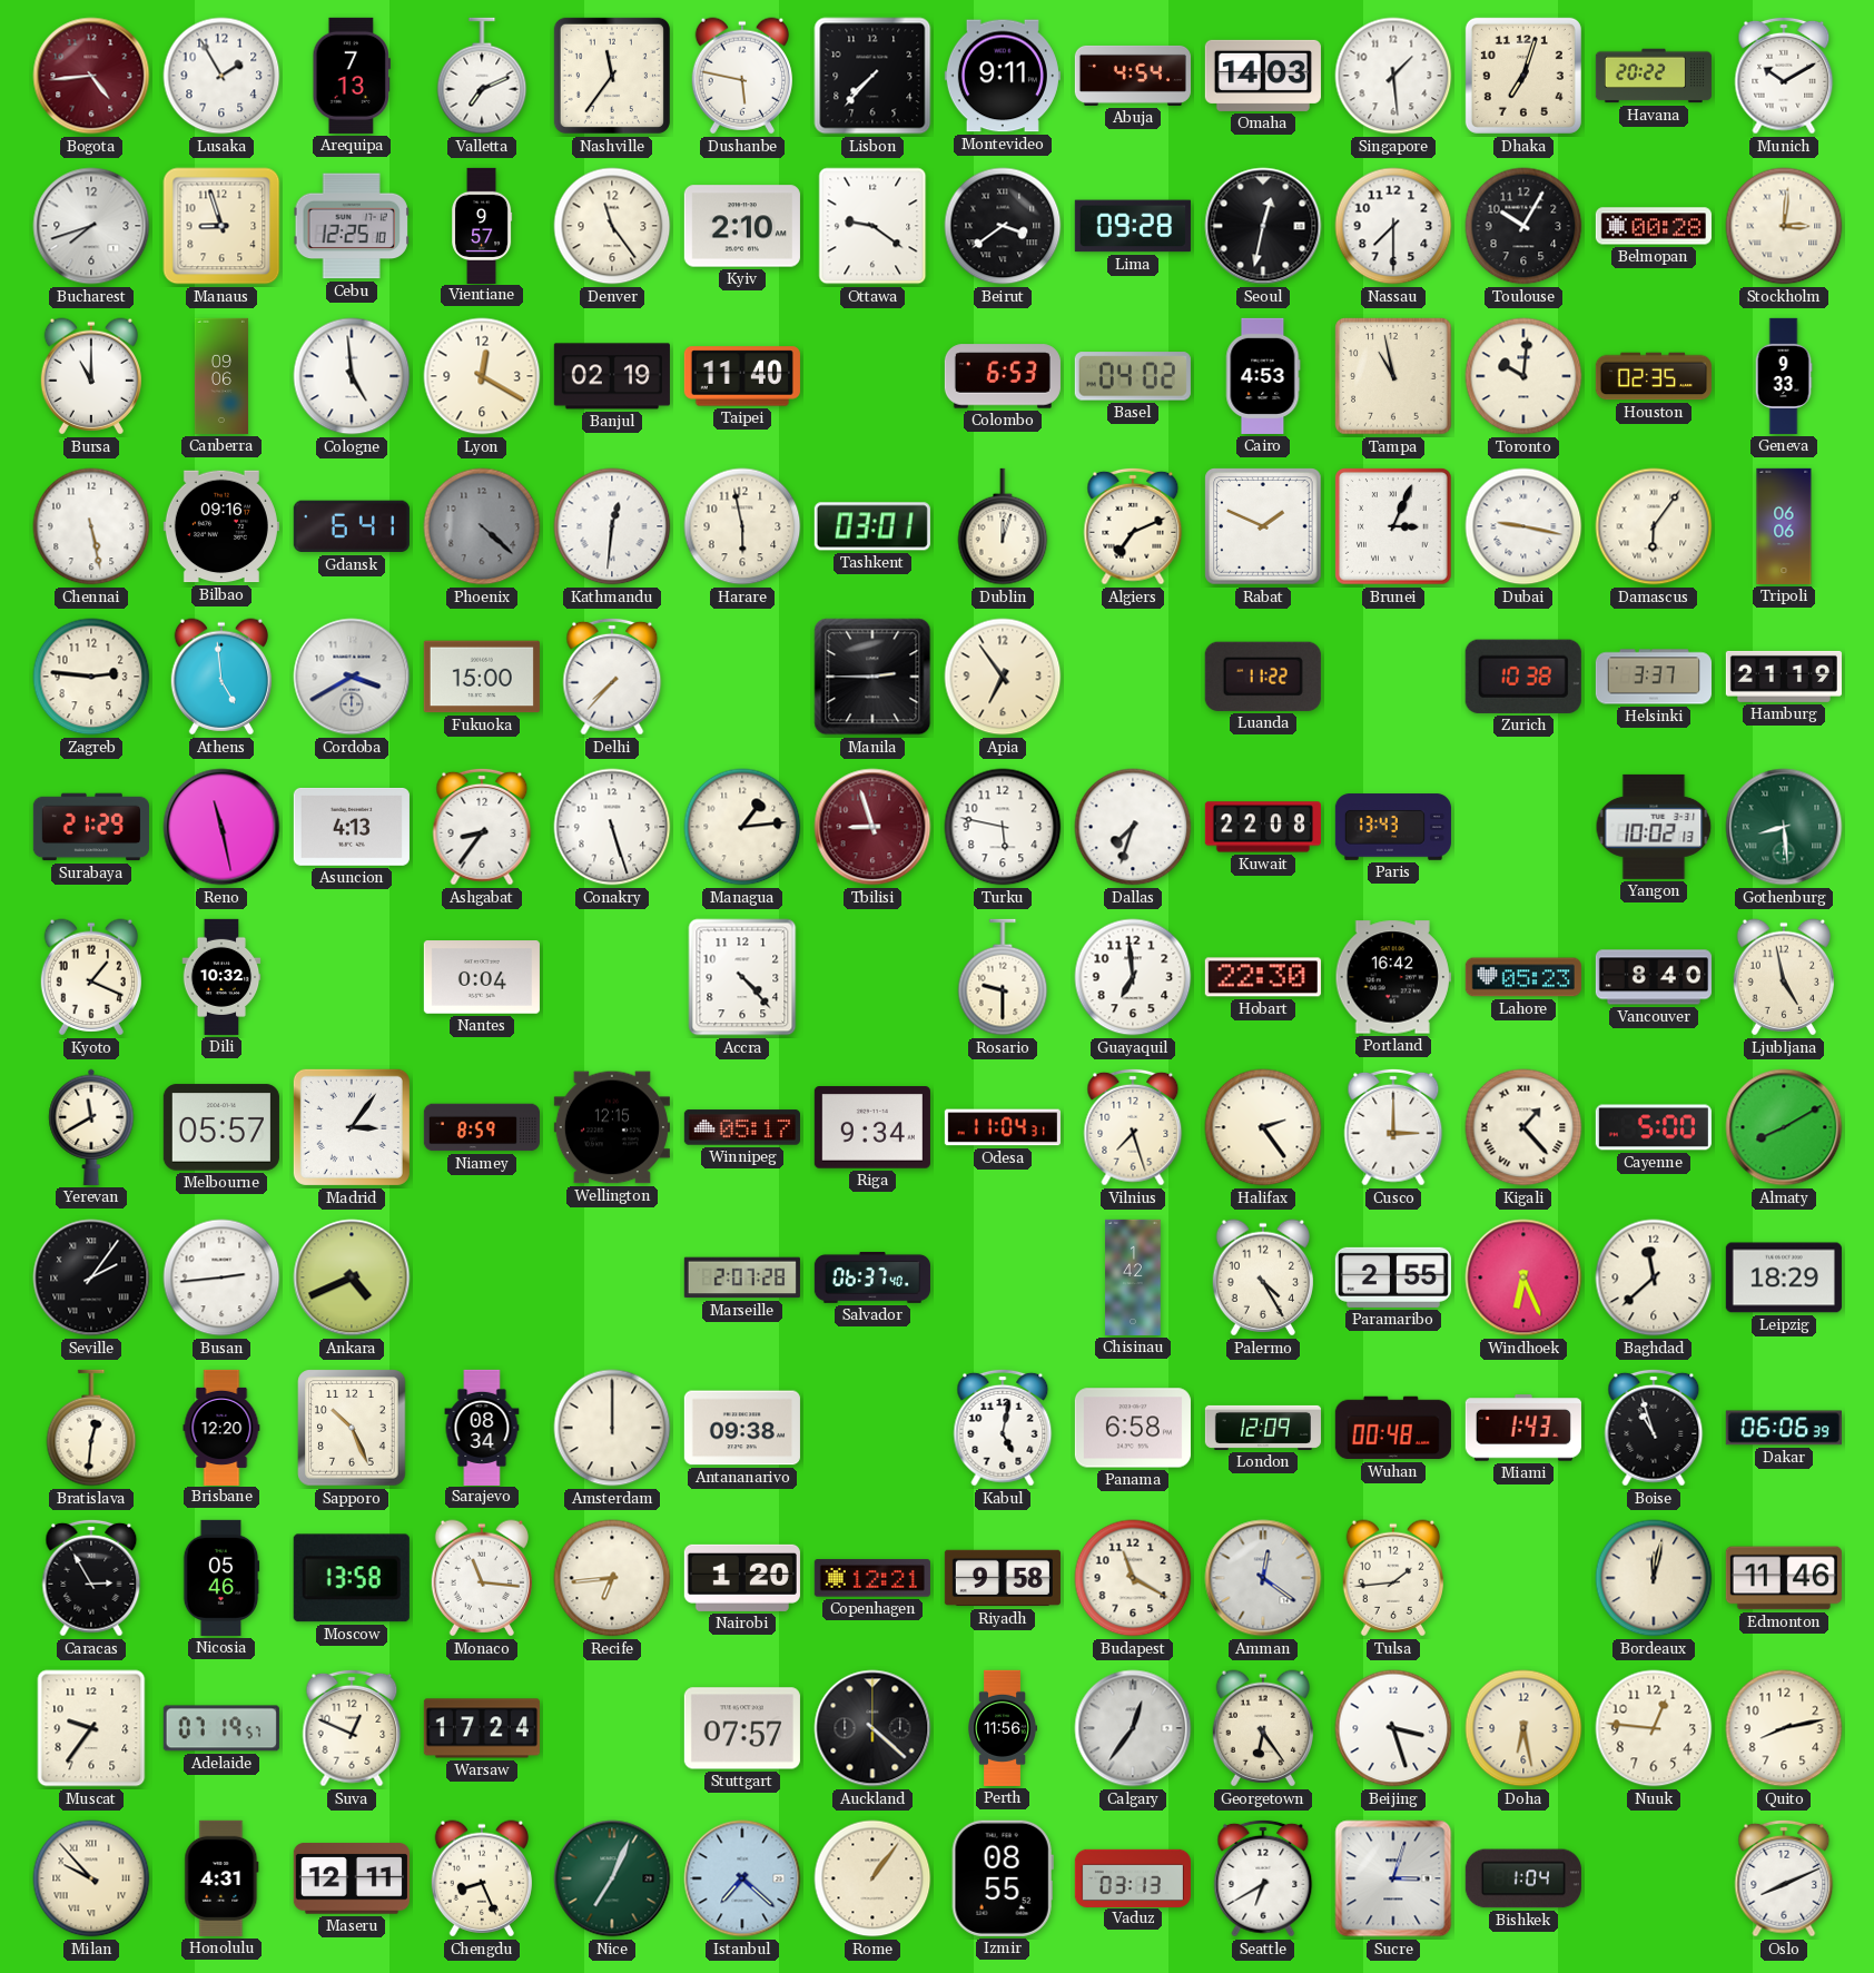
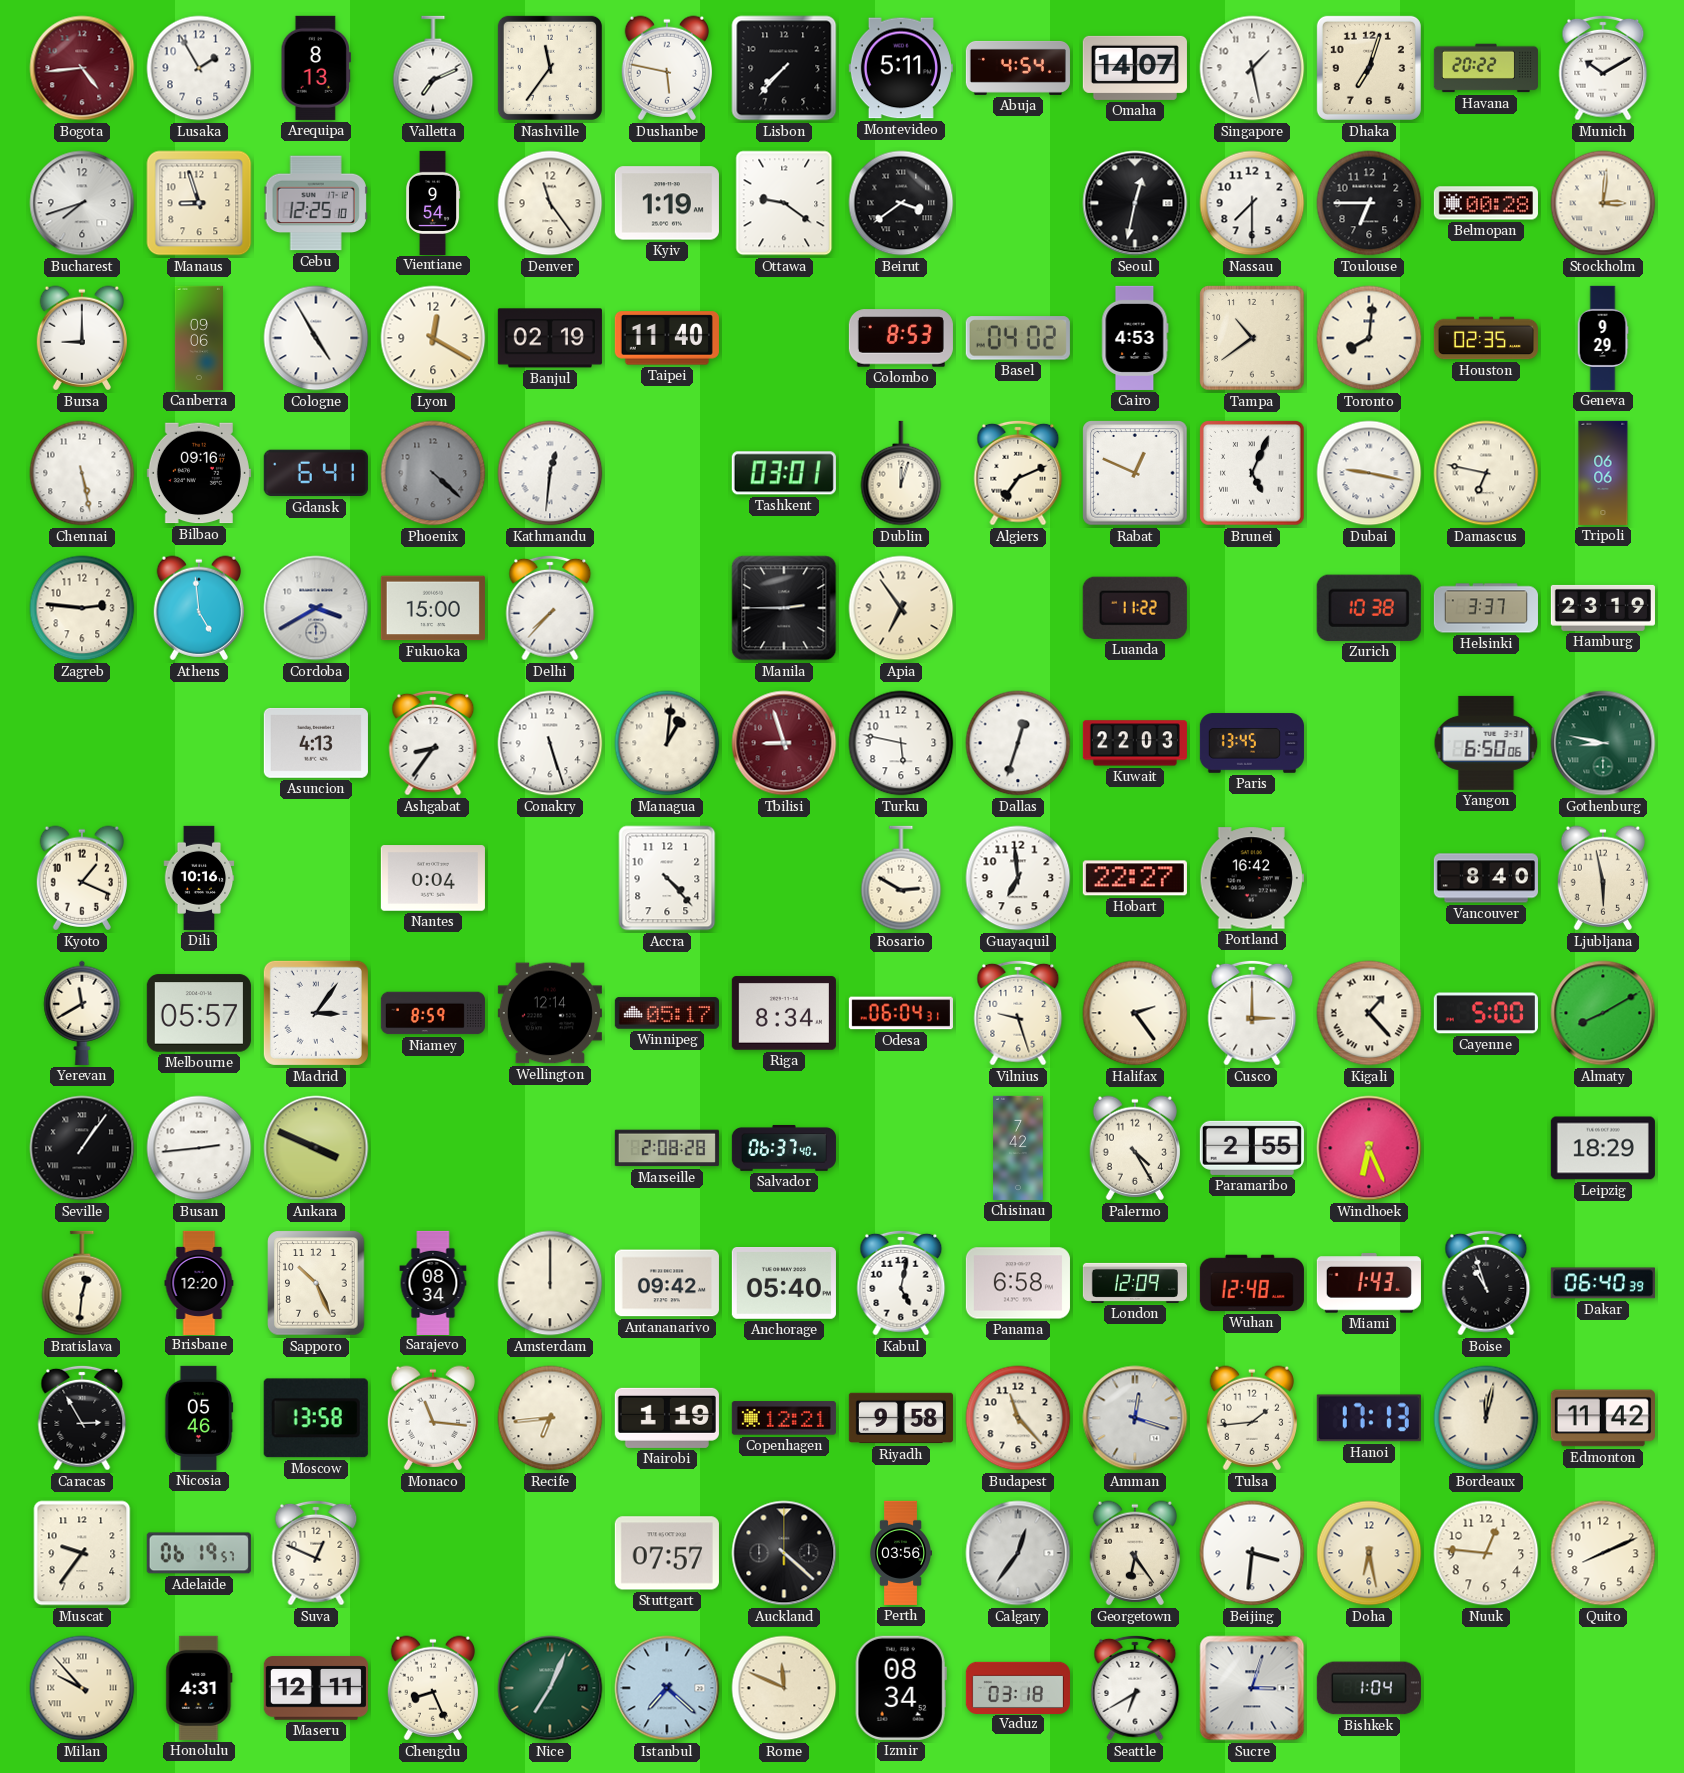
Arequipa: 7:13 -> 8:13 (315, 68)
Montevideo: 9:11 -> 5:11 (901, 68)
Omaha: 14:03 -> 14:07 (1135, 68)
Singapore: 1:29 -> 1:28 (1252, 68)
Vientiane: 9:57 -> 9:54 (434, 202)
Kyiv: 2:10 -> 1:19 (667, 203)
Lima: 09:28 -> none (1133, 226)
Toulouse: 10:05 -> 6:45 (1369, 203)
Bursa: 11:00 -> 9:00 (82, 338)
Cologne: 4:59 -> 4:55 (316, 338)
Colombo: 6:53 -> 8:53 (901, 338)
Tampa: 10:58 -> 10:39 (1252, 338)
Toronto: 10:01 -> 8:01 (1369, 338)
Geneva: 9:33 -> 9:29 (1603, 338)
Harare: 5:58 -> none (742, 526)
Rabat: 1:49 -> 12:49 (1135, 473)
Brunei: 3:04 -> 5:04 (1252, 473)
Damascus: 6:06 -> 6:47 (1486, 473)
Hamburg: 21:19 -> 23:19 (1603, 608)
Surabaya: 21:29 -> none (91, 827)
Reno: 11:28 -> none (221, 827)
Managua: 1:14 -> 1:01 (667, 743)
Dallas: 7:33 -> 12:33 (1018, 743)
Kuwait: 22:08 -> 22:03 (1135, 743)
Paris: 13:43 -> 13:45 (1252, 743)
Yangon: 10:02 -> 6:50 (1486, 743)
Gothenburg: 8:29 -> 8:47 (1603, 743)
Dili: 10:32 -> 10:16 (199, 878)
Rosario: 9:30 -> 2:50 (901, 878)
Hobart: 22:30 -> 22:27 (1135, 878)
Lahore: 05:23 -> none (1523, 977)
Ljubljana: 4:58 -> 5:58 (1603, 878)
Wellington: 12:15 -> 12:14 (550, 1013)
Riga: 9:34 -> 8:34 (784, 1013)
Odesa: 11:04 -> 06:04 (901, 1013)
Vilnius: 7:27 -> 9:27 (1018, 1013)
Seville: 2:06 -> 1:06 (82, 1148)
Ankara: 4:41 -> 3:49 (316, 1148)
Marseille: 2:07 -> 2:08 (667, 1148)
Chisinau: 1:42 -> 7:42 (1019, 1148)
Baghdad: 11:38 -> none (1654, 1277)
Antananarivo: 09:38 -> 09:42 (667, 1283)
Anchorage: none -> 05:40 (784, 1284)
Wuhan: 00:48 -> 12:48 (1252, 1283)
Dakar: 06:06 -> 06:40 (1603, 1283)
Nairobi: 1:20 -> 1:19 (667, 1418)
Budapest: 11:20 -> 11:23 (1018, 1418)
Amman: 12:21 -> 12:18 (1135, 1418)
Hanoi: none -> 17:13 (1369, 1418)
Edmonton: 11:46 -> 11:42 (1603, 1418)
Adelaide: 07:19 -> 06:19 (199, 1553)
Warsaw: 17:24 -> none (482, 1728)
Perth: 11:56 -> 03:56 (900, 1553)
Beijing: 3:27 -> 3:31 (1252, 1553)
Quito: 8:13 -> 8:11 (1603, 1553)
Rome: 1:06 -> 11:49 (784, 1688)
Izmir: 08:55 -> 08:34 (901, 1688)
Vaduz: 03:13 -> 03:18 (1018, 1687)
Oslo: 8:11 -> none (1784, 1878)
